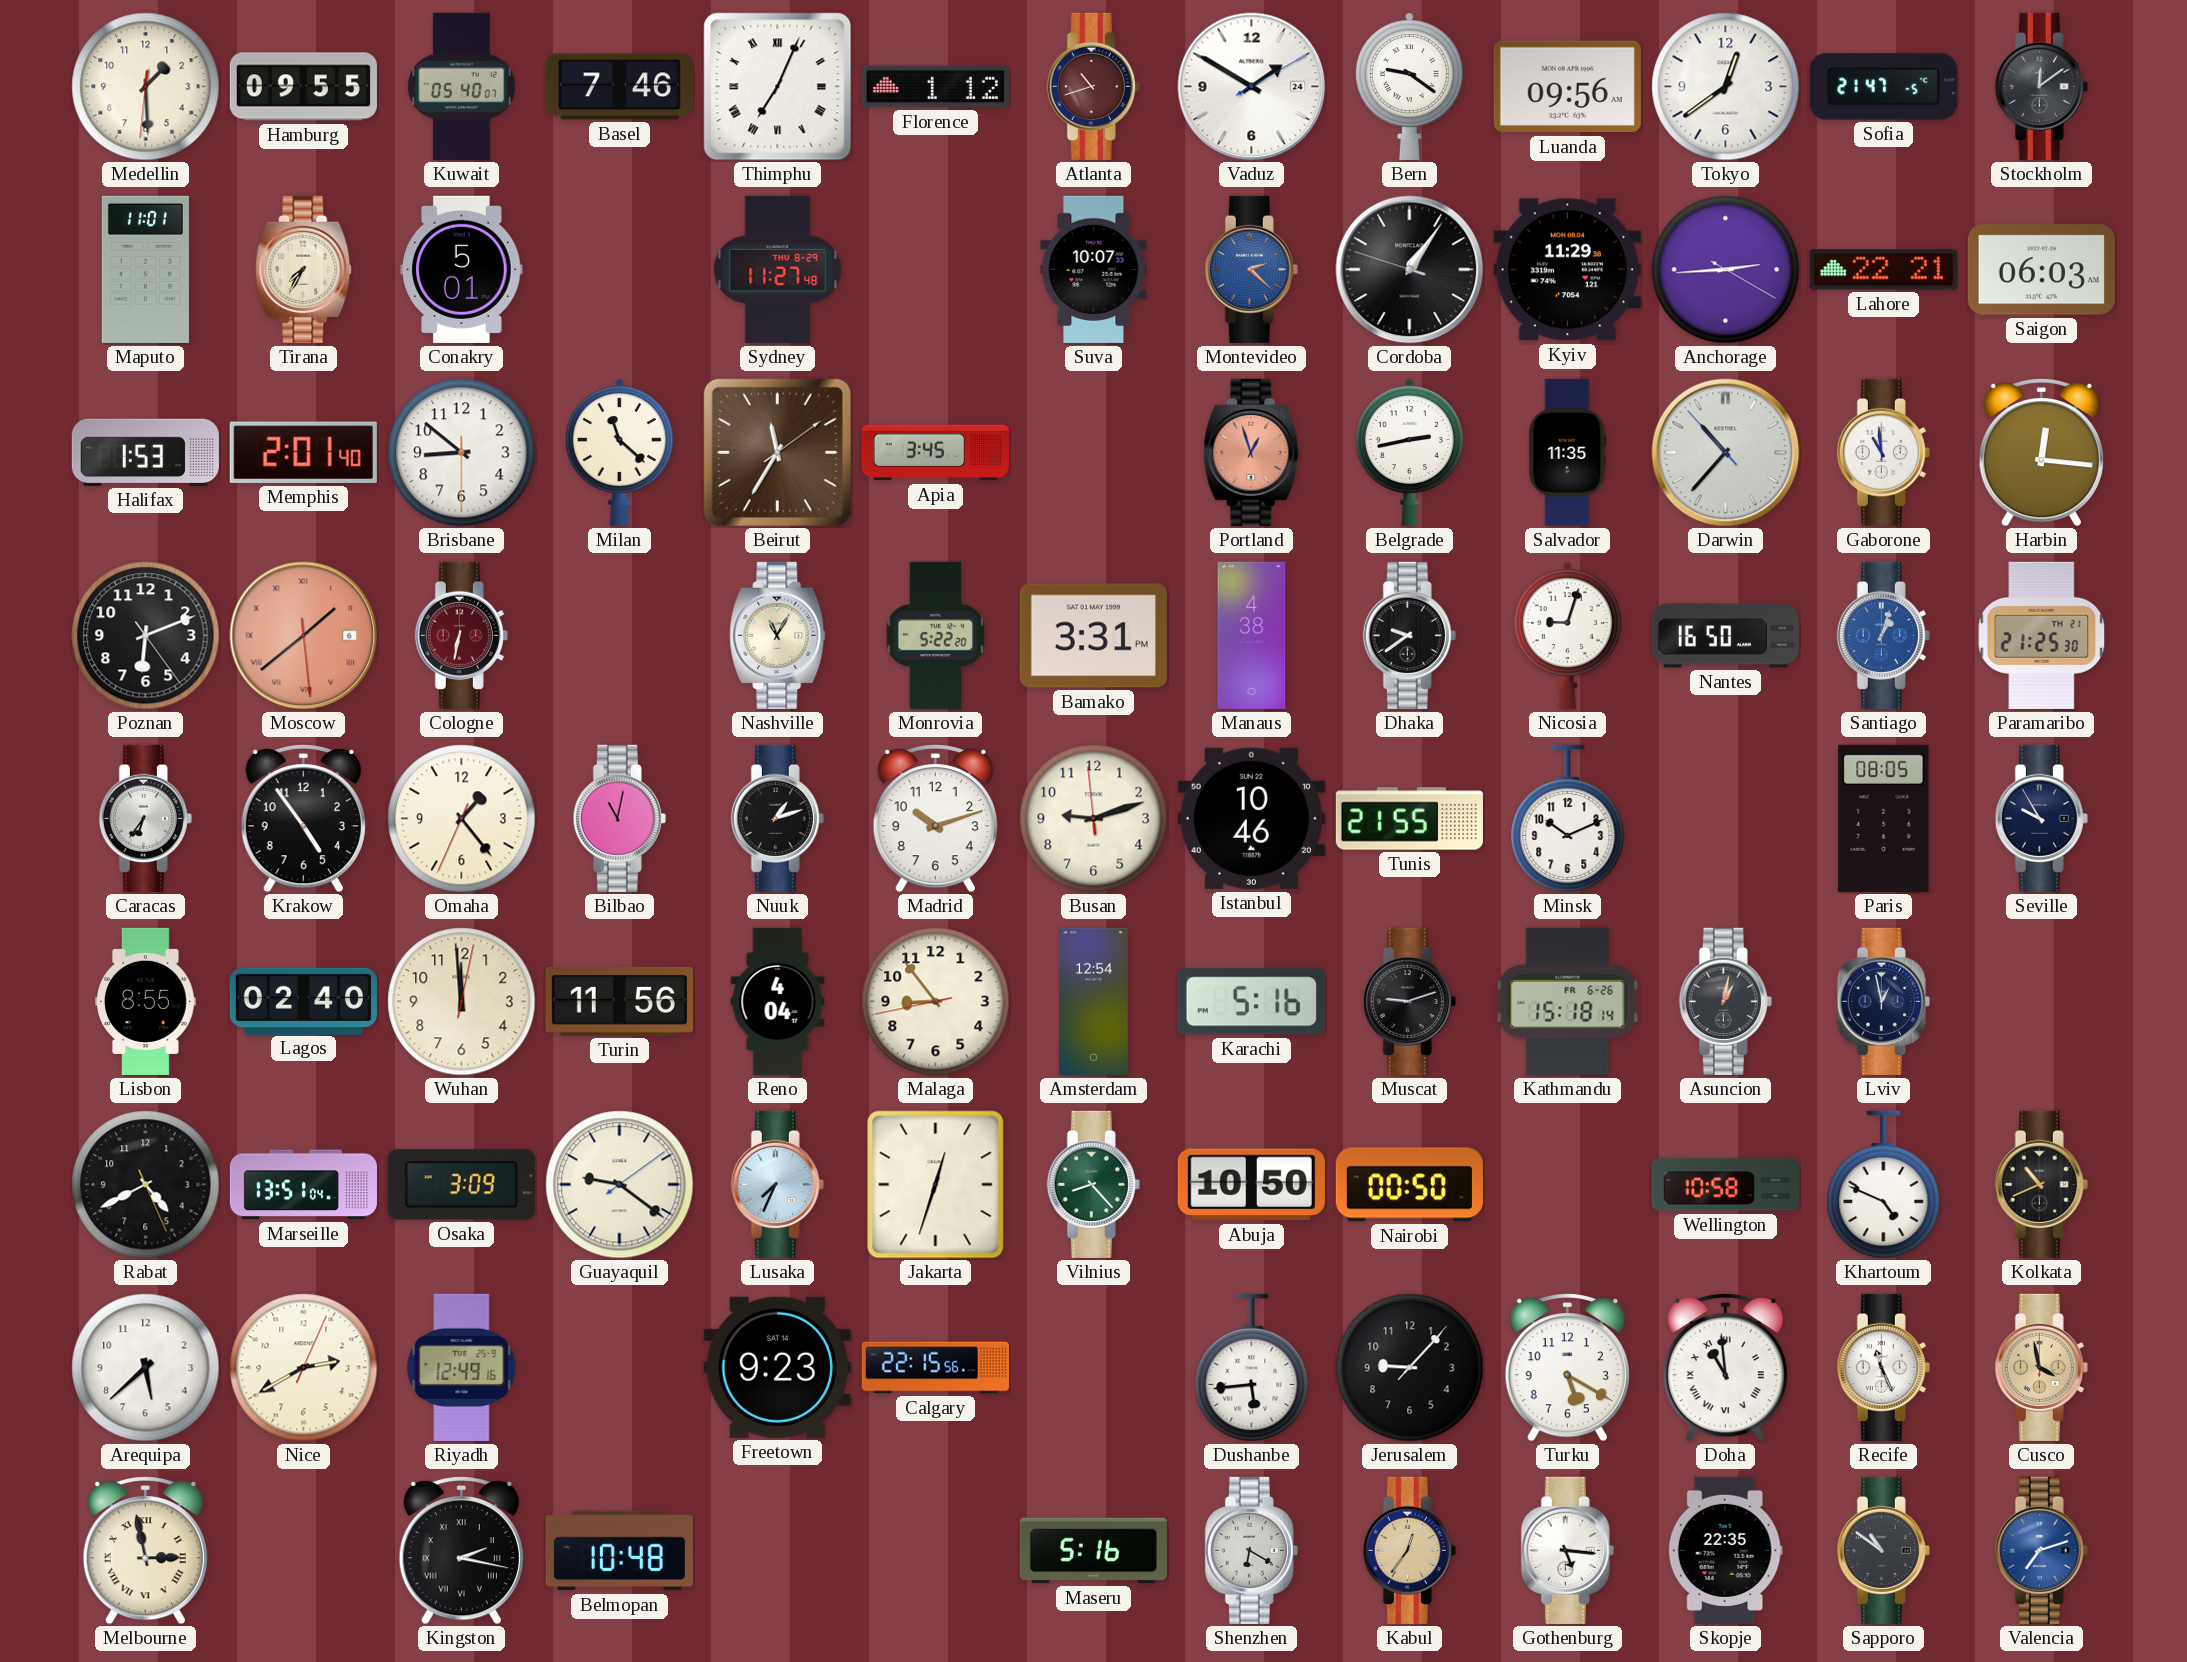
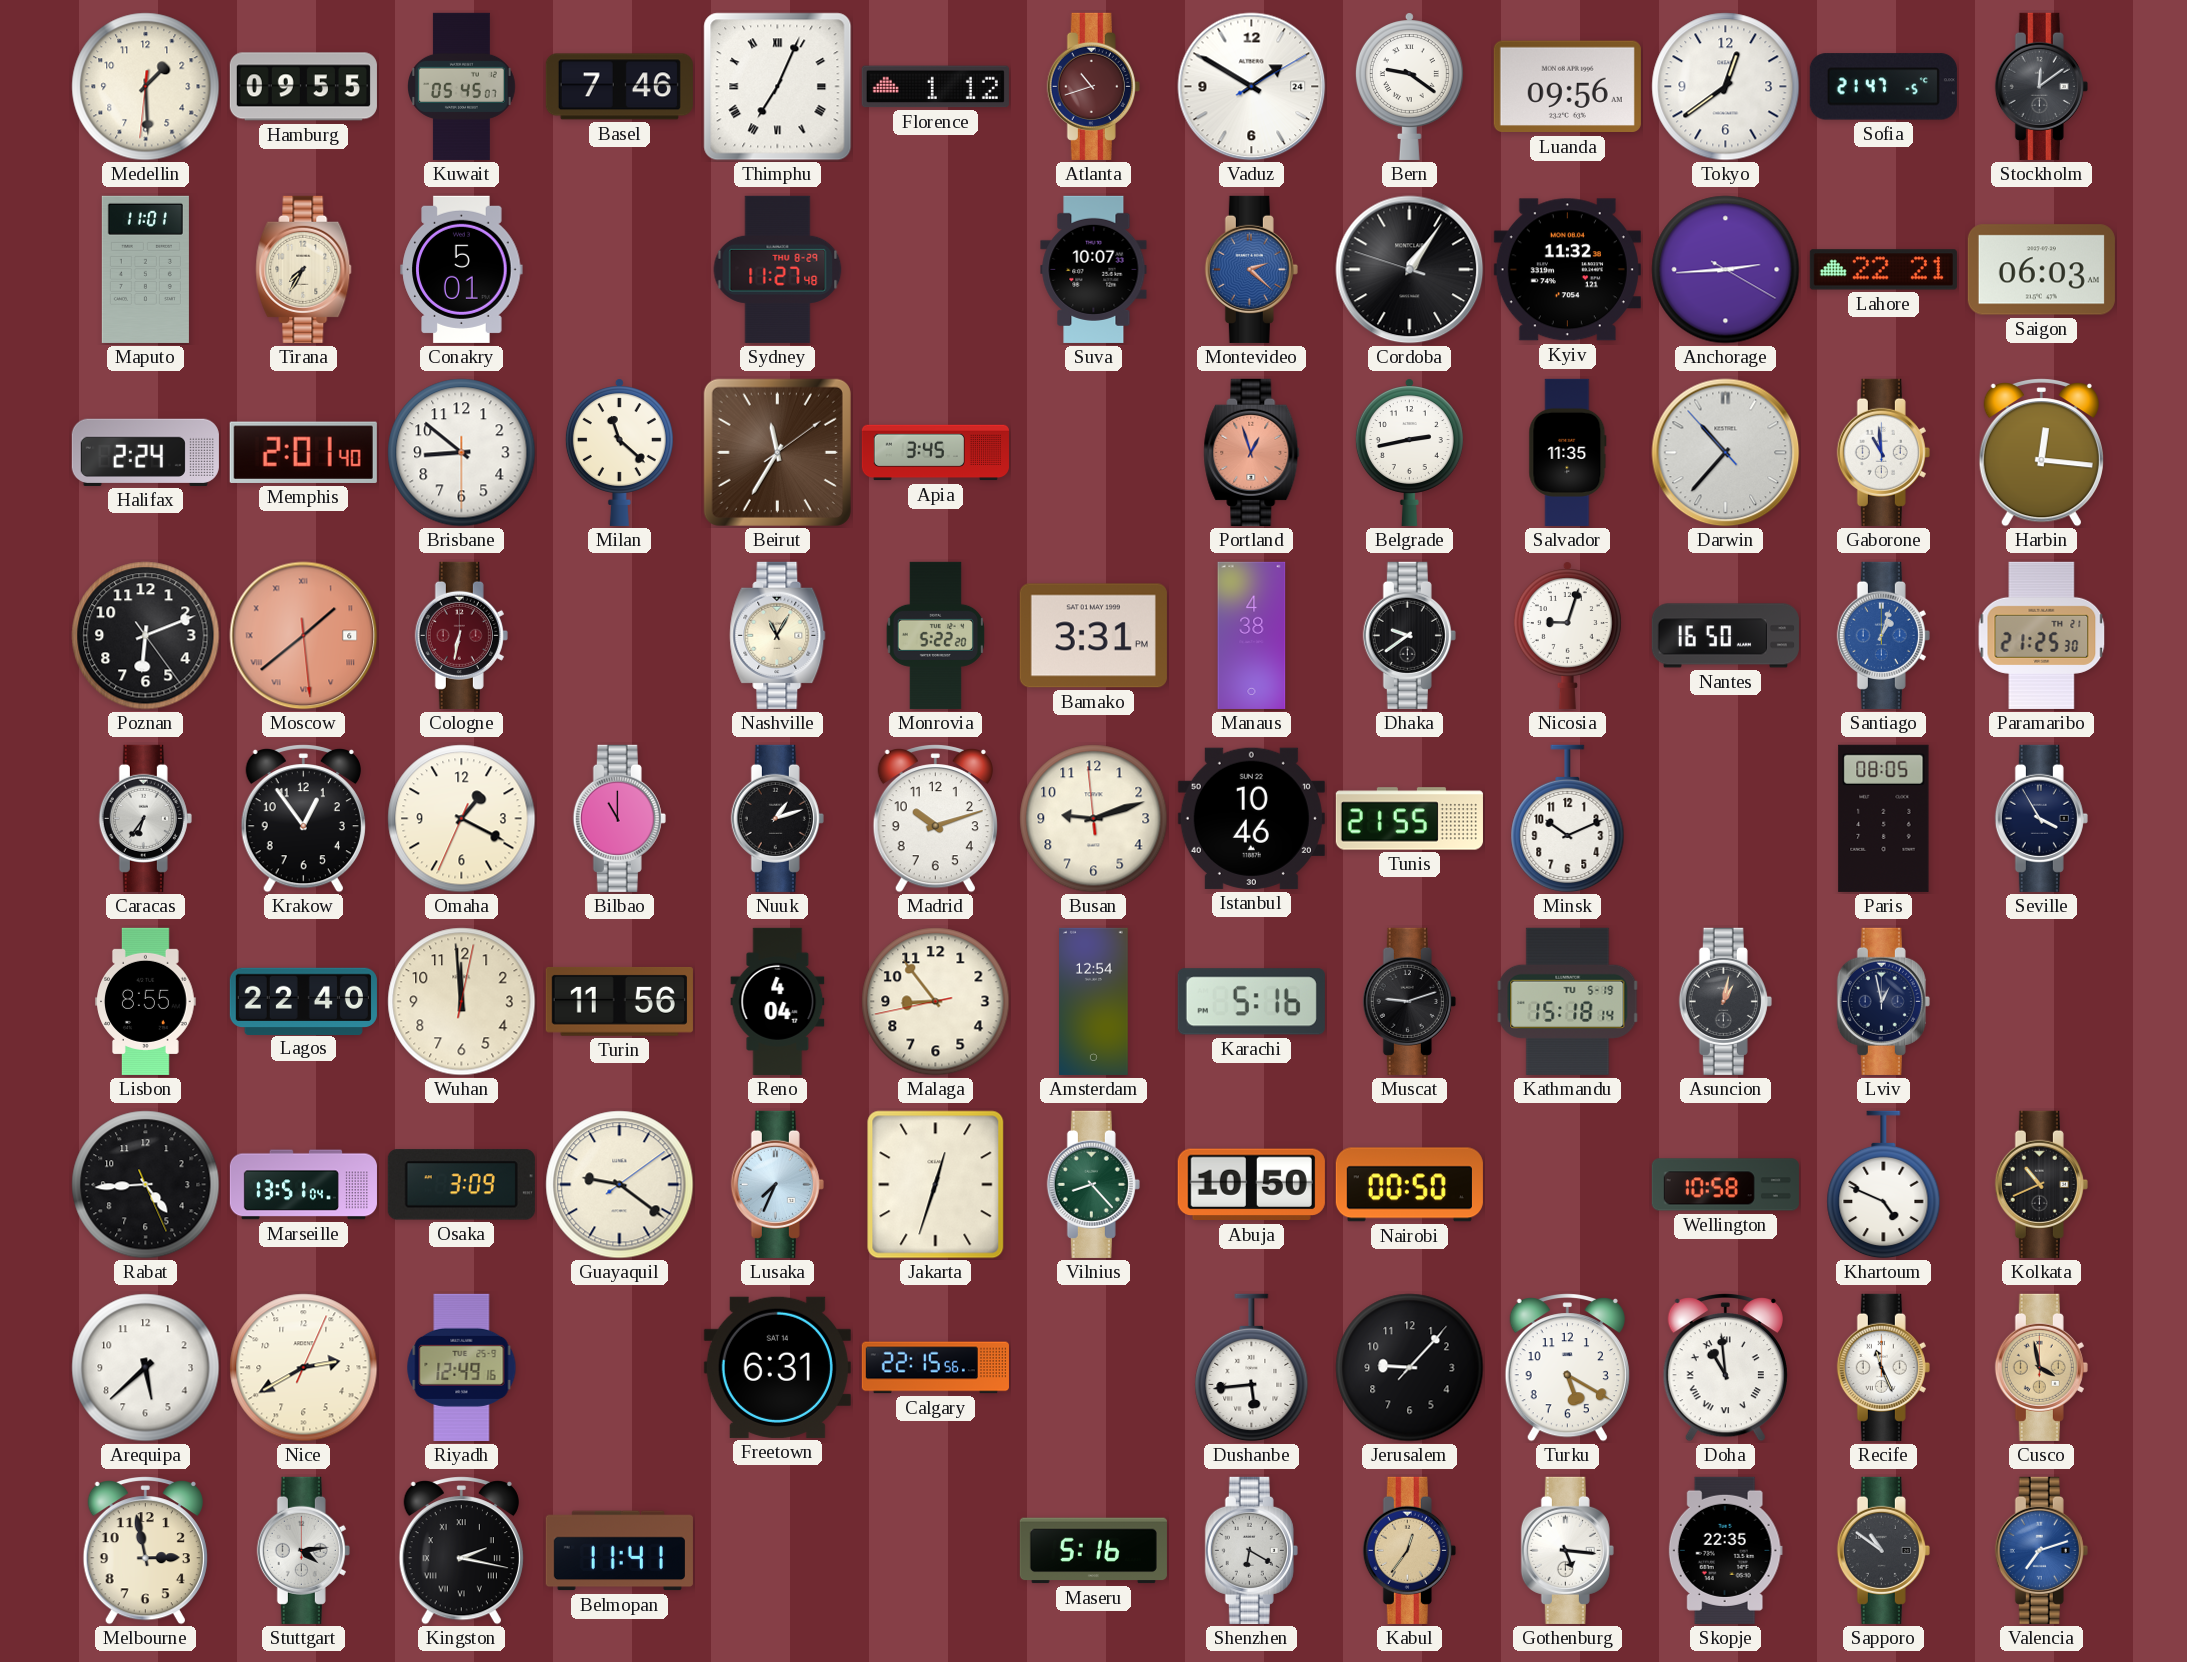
Kuwait: 05:40 -> 05:45 (462, 86)
Kyiv: 11:29 -> 11:32 (1567, 270)
Halifax: 1:53 -> 2:24 (145, 452)
Krakow: 4:54 -> 12:54 (303, 819)
Omaha: 1:23 -> 1:19 (462, 819)
Bilbao: 11:02 -> 11:00 (619, 818)
Seville: 9:55 -> 3:55 (2041, 818)
Lagos: 02:40 -> 22:40 (303, 1001)
Kathmandu date: FR 6-26 -> TU 5-19 (1568, 1001)
Rabat: 4:40 -> 4:44 (146, 1185)
Freetown: 9:23 -> 6:31 (777, 1367)
Melbourne numerals: Roman -> Arabic (145, 1551)
Stuttgart: none -> 4:14 (303, 1550)
Belmopan: 10:48 -> 11:41 (619, 1551)
